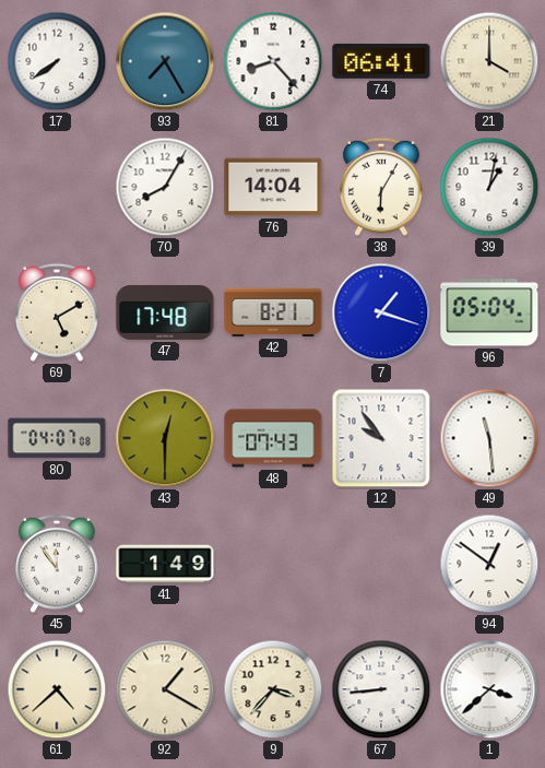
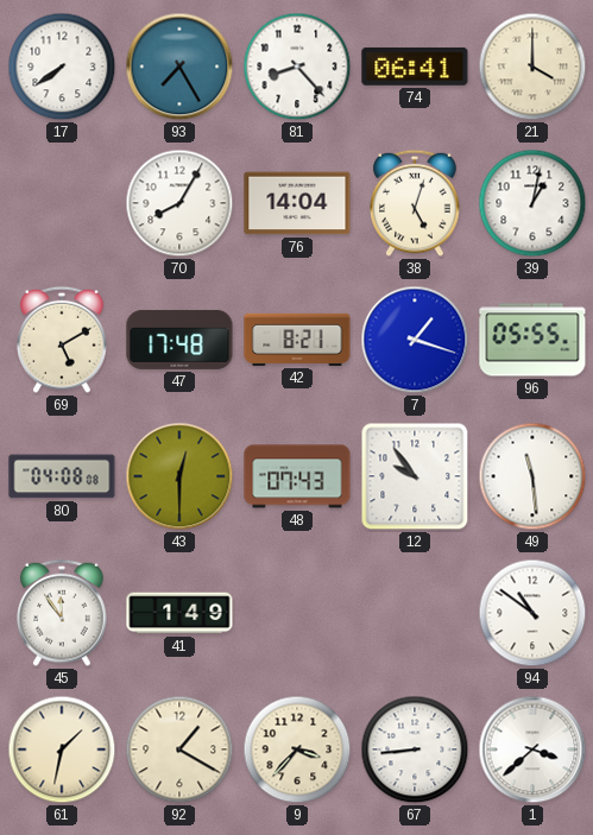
38: 6:05 -> 5:03 (415, 203)
96: 05:04 -> 05:55 (532, 340)
80: 04:07 -> 04:08 (62, 476)
94: 12:51 -> 10:51 (532, 613)
61: 4:38 -> 1:32 (62, 749)
